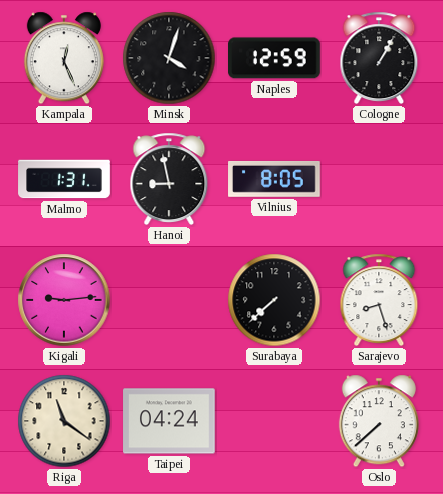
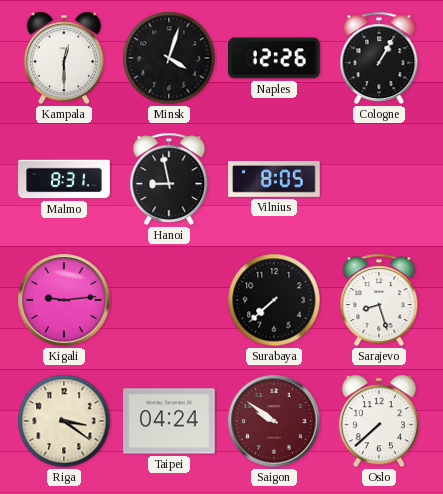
Kampala: 12:26 -> 12:30 (64, 58)
Naples: 12:59 -> 12:26 (275, 58)
Malmo: 1:31 -> 8:31 (64, 179)
Riga: 11:21 -> 3:21 (64, 421)
Saigon: none -> 9:51 (274, 421)
